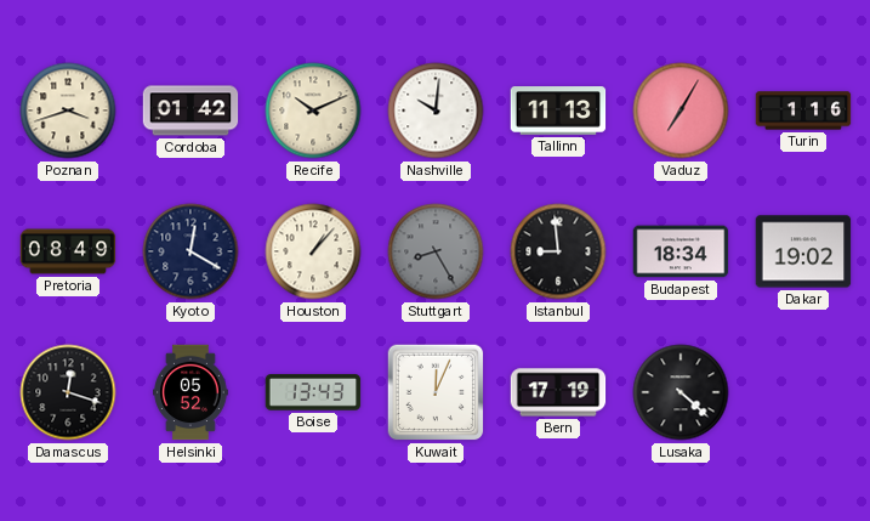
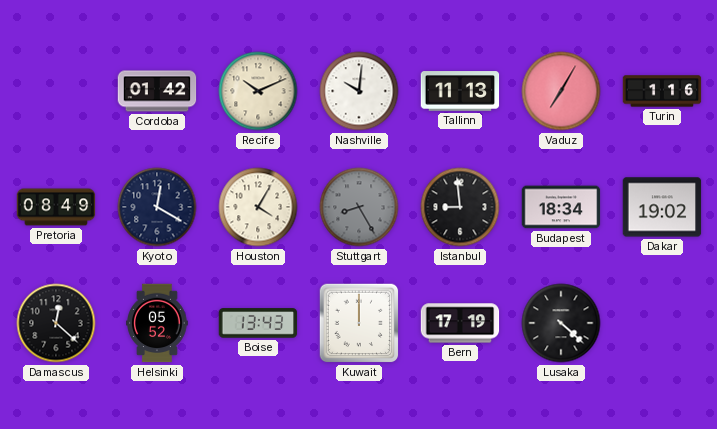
Poznan: 3:42 -> none (68, 111)
Houston: 1:07 -> 4:05 (258, 207)
Damascus: 12:18 -> 12:22 (56, 323)
Kuwait: 12:04 -> 12:00 (359, 323)
